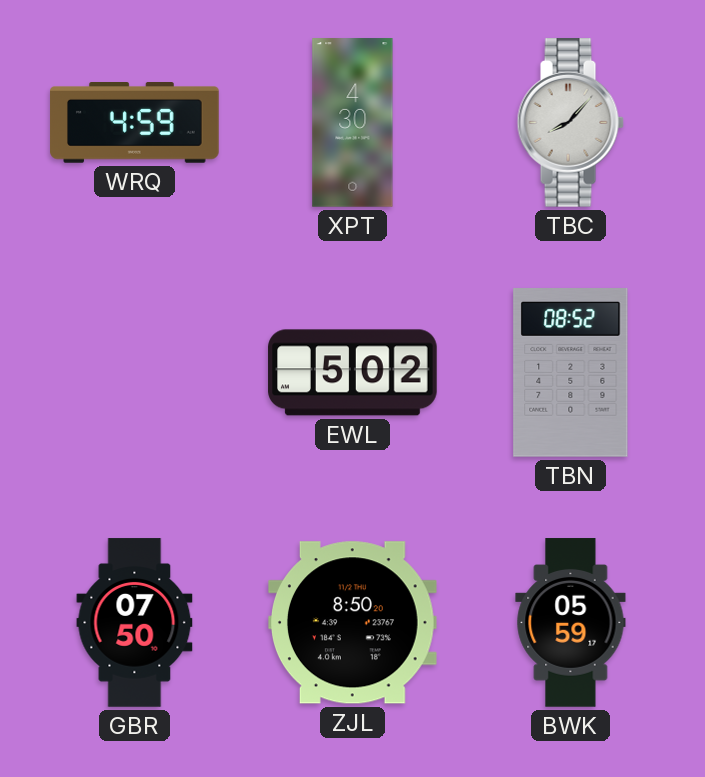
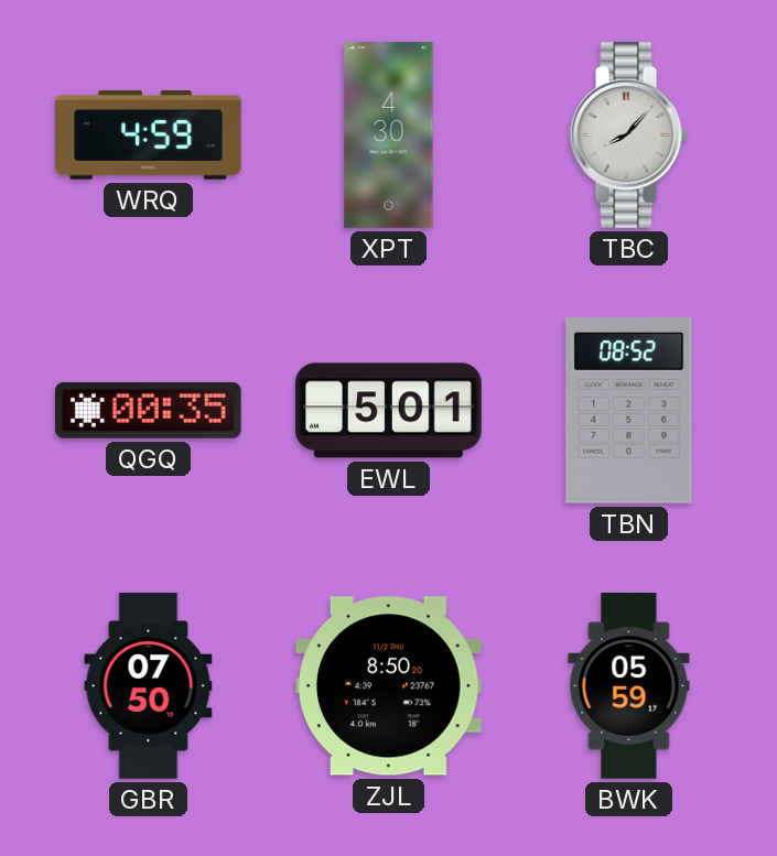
QGQ: none -> 00:35 (149, 410)
EWL: 5:02 -> 5:01 (389, 411)
